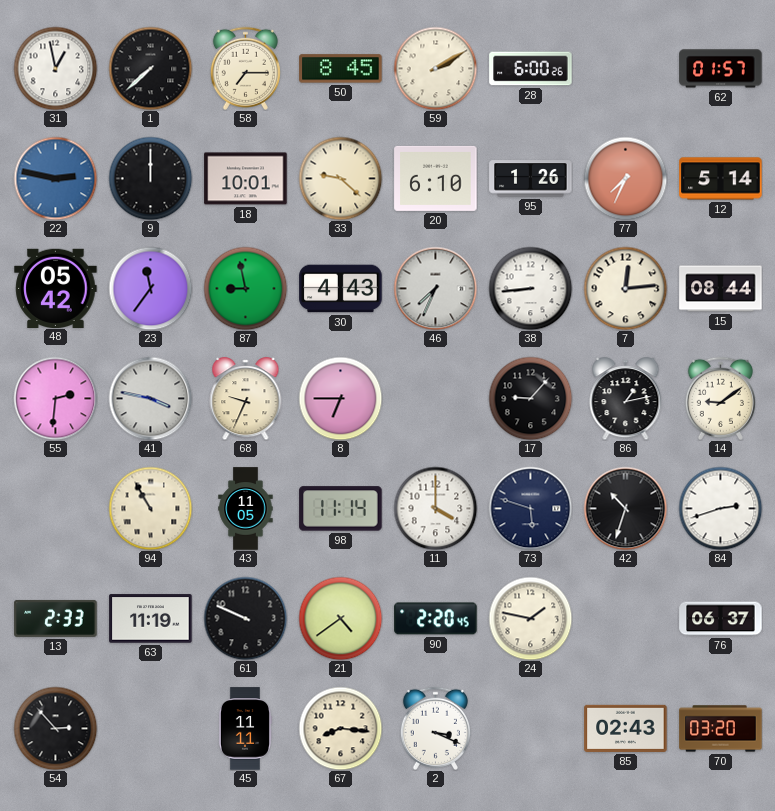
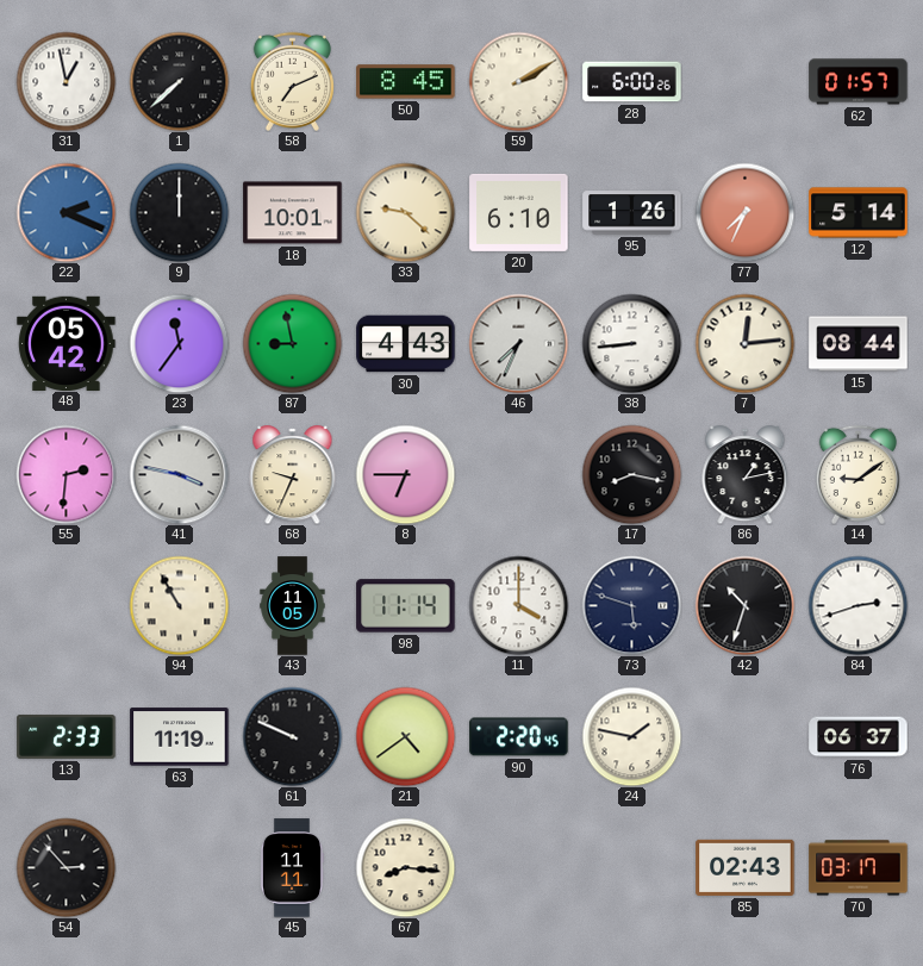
58: 7:15 -> 7:11 (292, 81)
22: 2:47 -> 2:19 (66, 212)
17: 9:07 -> 8:17 (631, 474)
2: 3:19 -> none (435, 728)
70: 03:20 -> 03:17 (859, 868)
